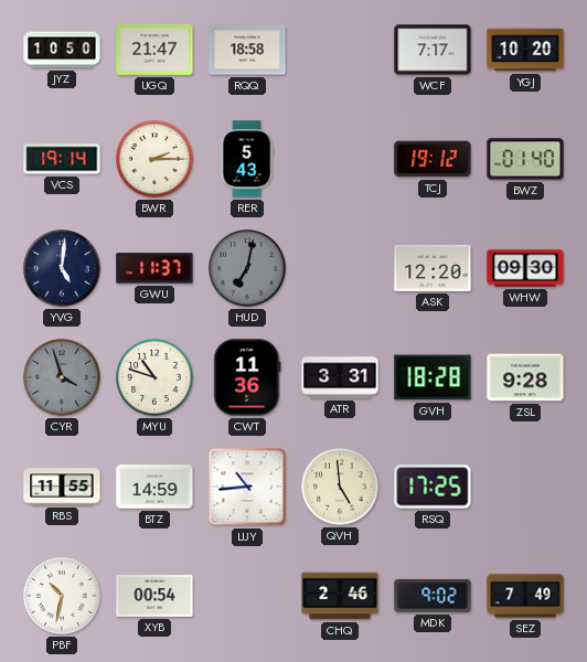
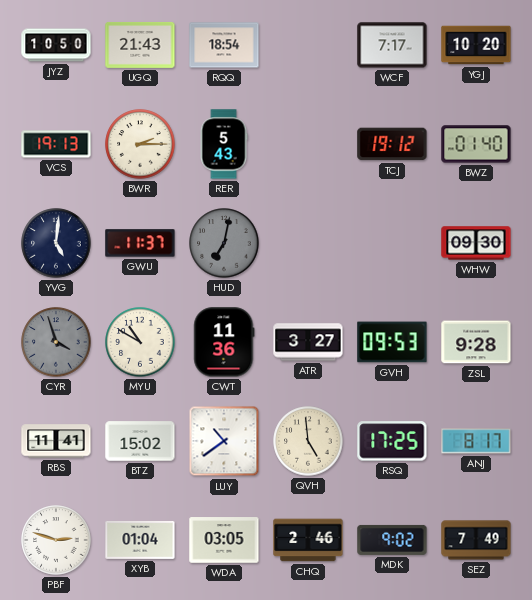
UGQ: 21:47 -> 21:43 (140, 45)
RQQ: 18:58 -> 18:54 (224, 45)
VCS: 19:14 -> 19:13 (56, 144)
ASK: 12:20 -> none (433, 268)
MYU: 10:48 -> 10:50 (140, 342)
ATR: 3:31 -> 3:27 (308, 342)
GVH: 18:28 -> 09:53 (392, 342)
RBS: 11:55 -> 11:41 (56, 441)
BTZ: 14:59 -> 15:02 (140, 441)
LUY: 10:44 -> 10:39 (224, 441)
ANJ: none -> 8:17 (476, 441)
PBF: 10:32 -> 2:48 (56, 540)
XYB: 00:54 -> 01:04 (140, 540)
WDA: none -> 03:05 (224, 540)
